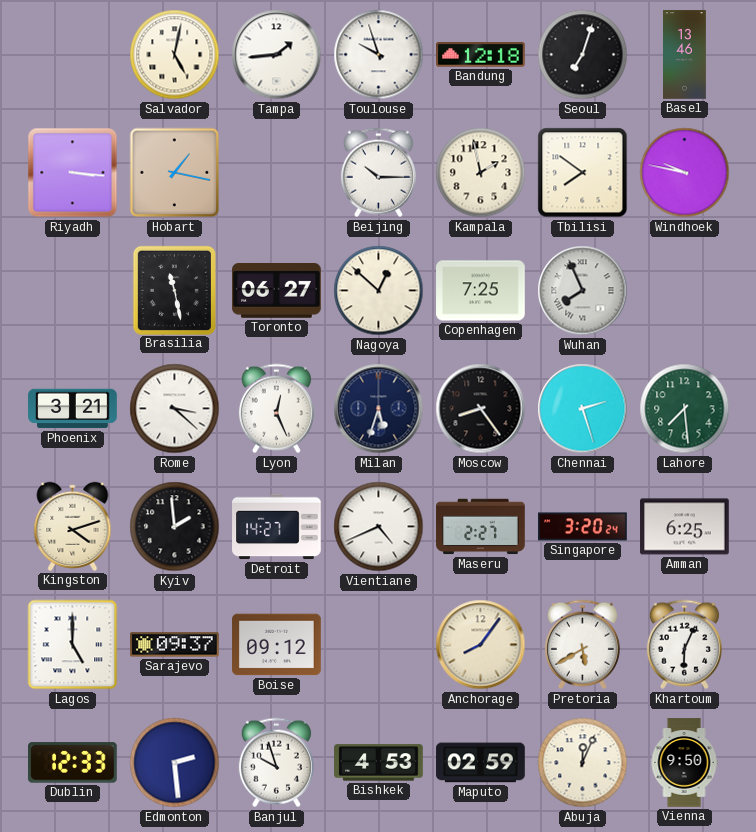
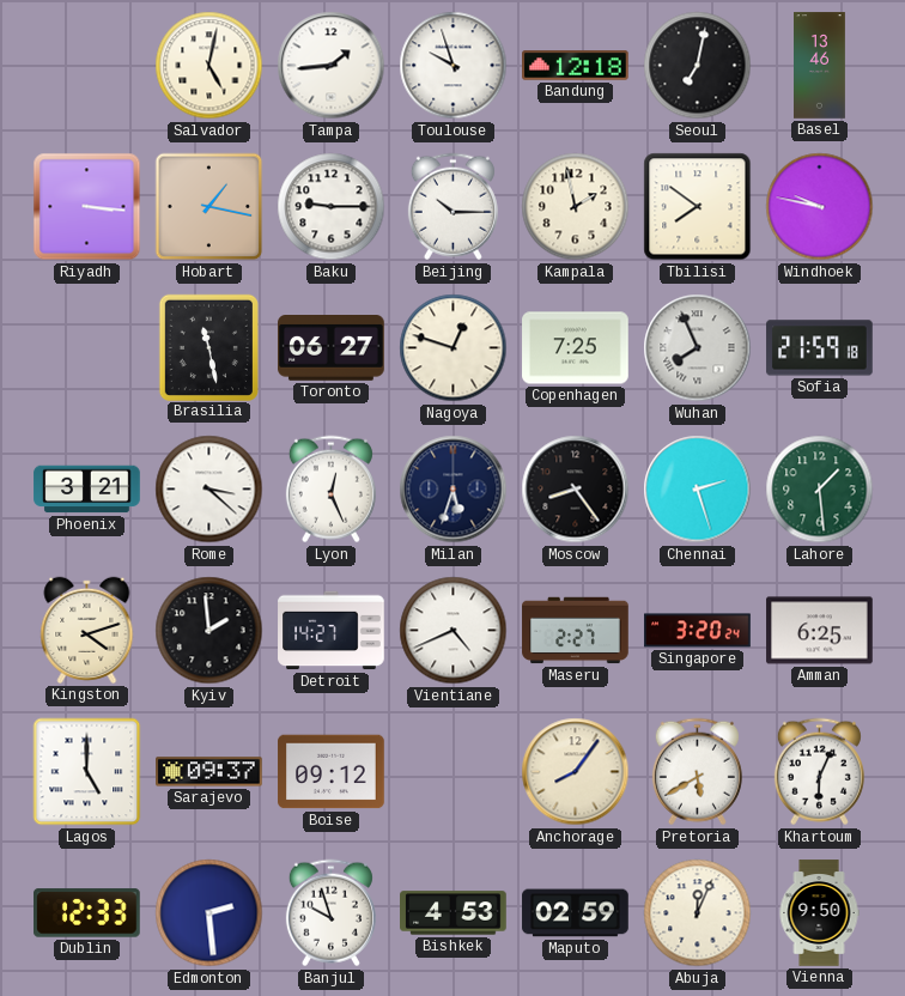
Seoul: 7:03 -> 7:02 (698, 66)
Baku: none -> 9:15 (332, 207)
Nagoya: 12:52 -> 12:48 (454, 348)
Sofia: none -> 21:59 (820, 348)
Lahore: 7:29 -> 1:29 (820, 490)
